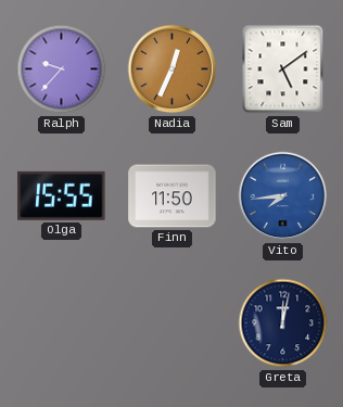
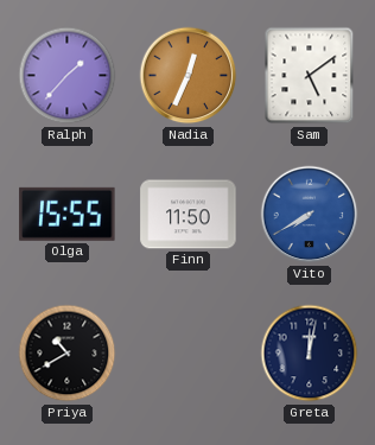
Ralph: 9:37 -> 1:37 (68, 76)
Vito: 7:44 -> 7:40 (310, 215)
Priya: none -> 10:40 (68, 354)
